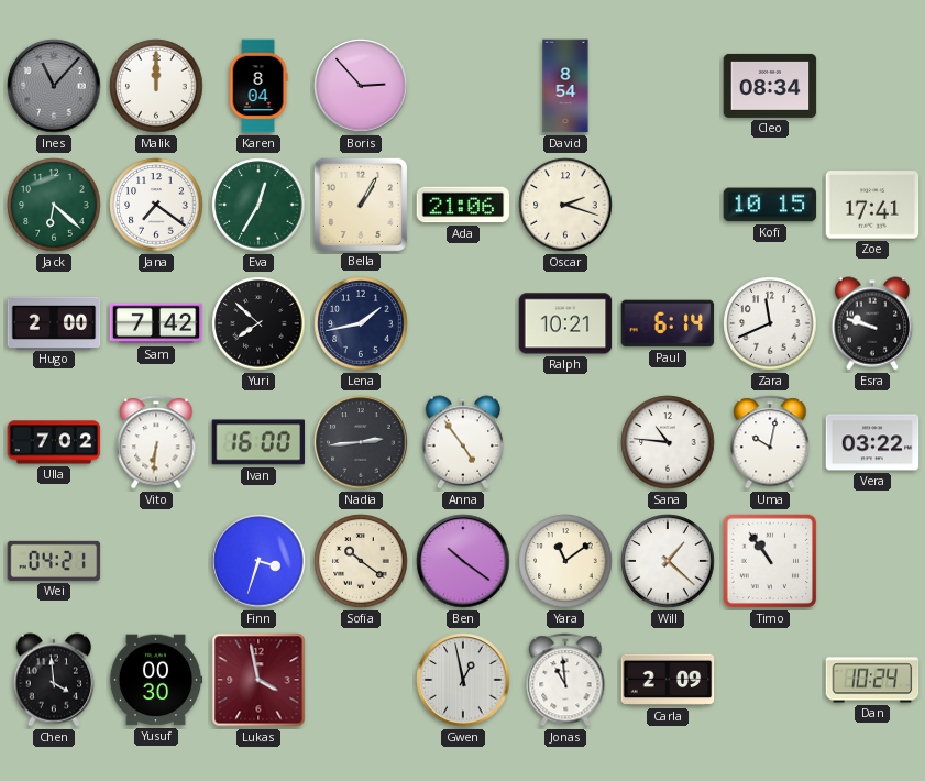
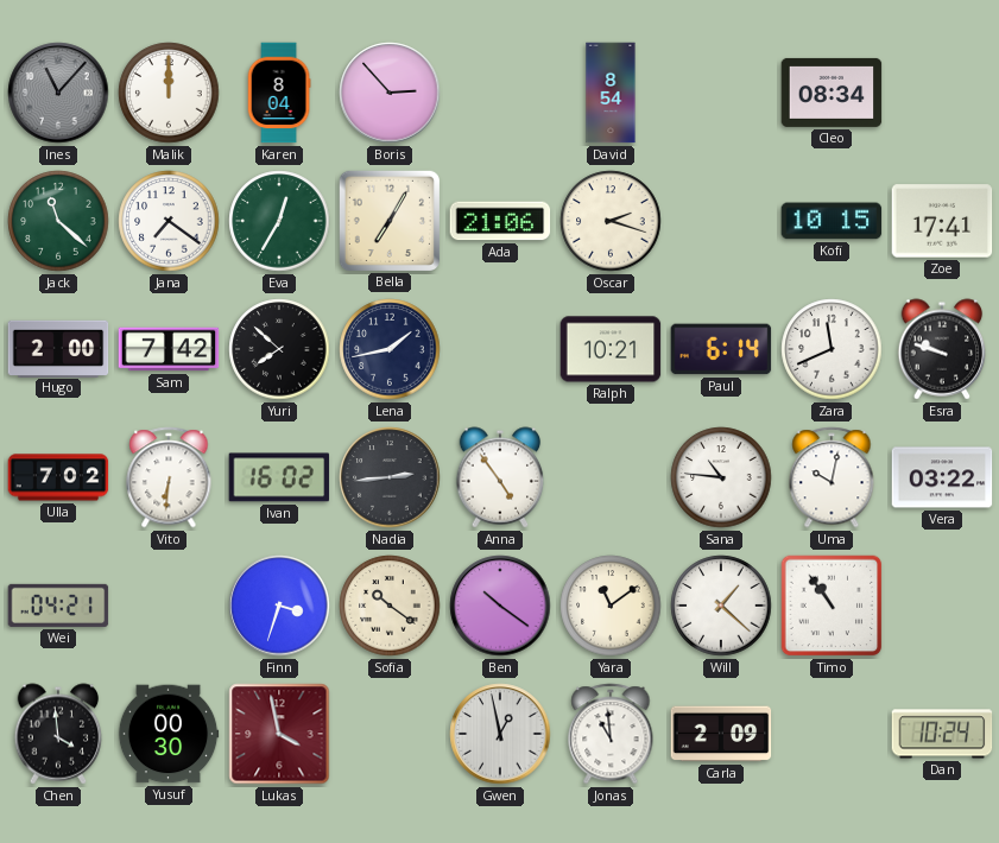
Jack: 6:22 -> 11:22 (58, 221)
Bella: 1:05 -> 7:05 (388, 220)
Ivan: 16:00 -> 16:02 (279, 477)
